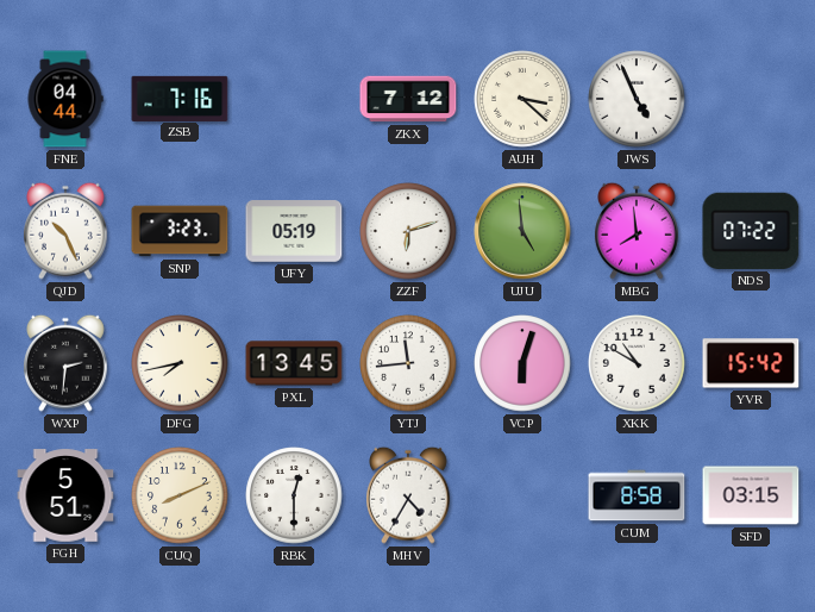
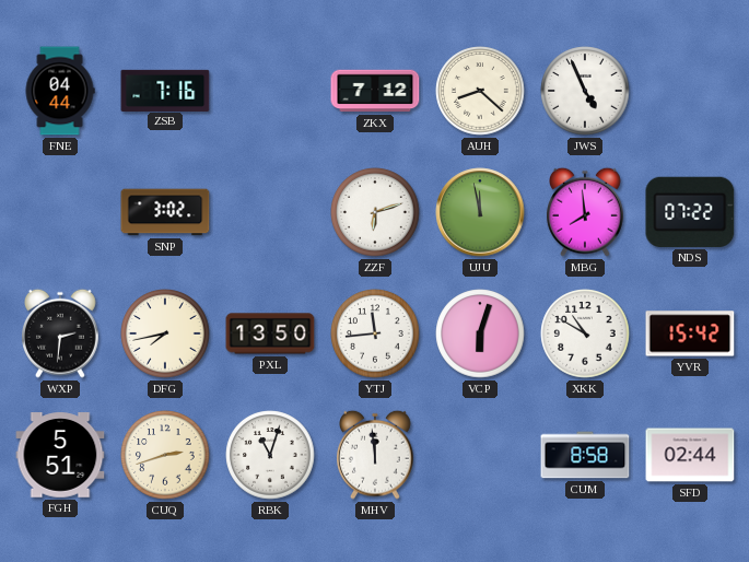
AUH: 3:22 -> 8:22 (480, 91)
QJD: 10:26 -> none (67, 231)
SNP: 3:23 -> 3:02 (165, 212)
UFY: 05:19 -> none (294, 231)
UJU: 4:59 -> 11:58 (480, 212)
PXL: 13:45 -> 13:50 (270, 333)
CUQ: 8:11 -> 2:42 (165, 455)
RBK: 12:30 -> 11:03 (270, 455)
MHV: 4:35 -> 11:59 (376, 455)
SFD: 03:15 -> 02:44 (690, 455)
